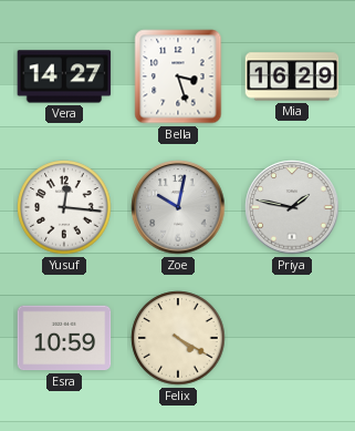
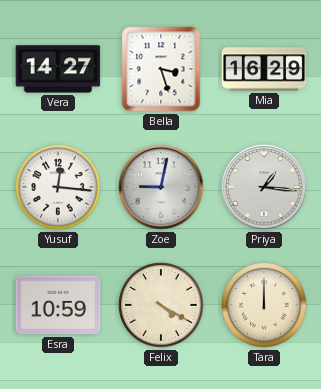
Zoe: 10:02 -> 9:02 (161, 187)
Priya: 1:47 -> 1:16 (264, 187)
Tara: none -> 12:00 (264, 305)
